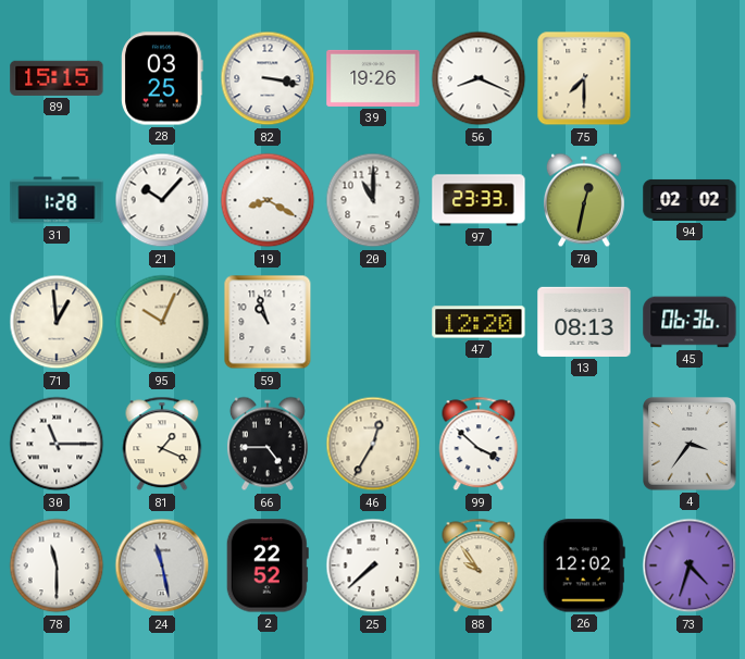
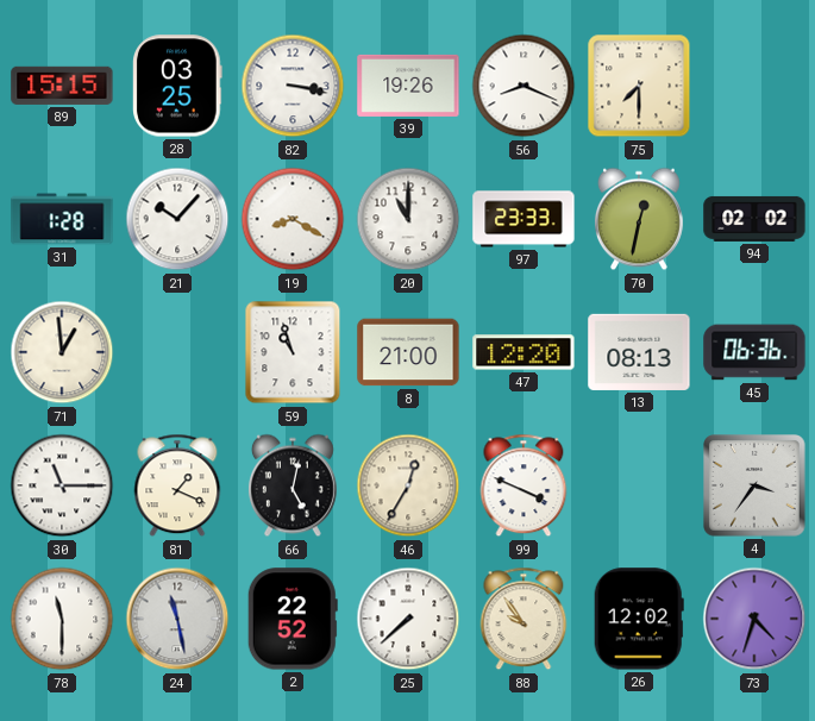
95: 10:04 -> none (162, 322)
8: none -> 21:00 (408, 352)
66: 4:45 -> 5:02 (293, 485)
99: 3:52 -> 3:49 (524, 485)
